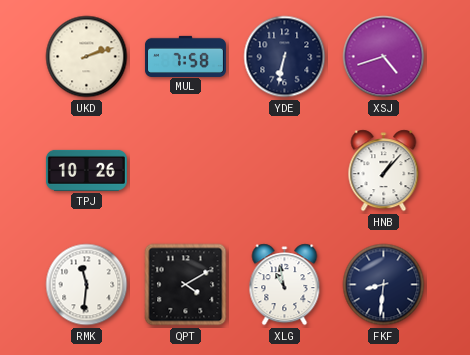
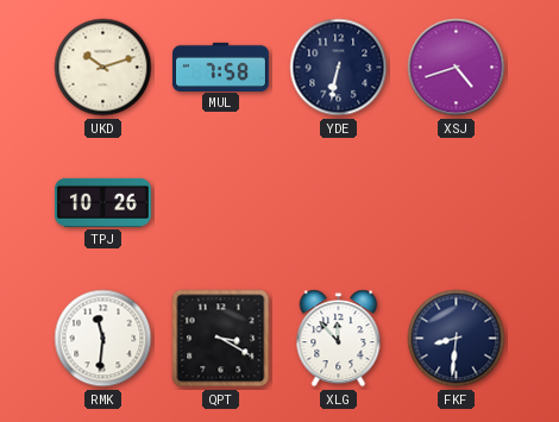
UKD: 2:12 -> 10:12 (103, 68)
HNB: 1:07 -> none (384, 171)
QPT: 4:10 -> 3:20 (221, 339)
XLG: 10:58 -> 11:53 (339, 339)
